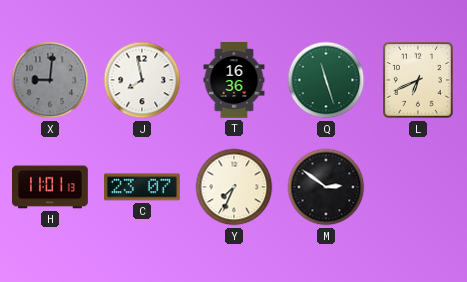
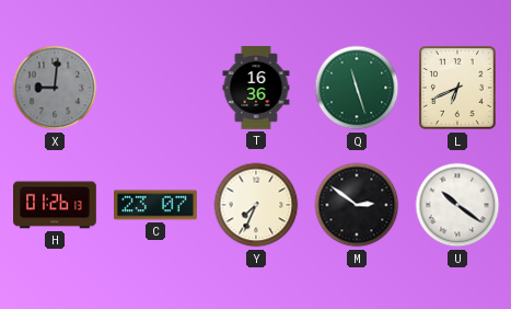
J: 7:58 -> none (142, 80)
H: 11:01 -> 01:26 (56, 205)
U: none -> 10:21 (457, 205)
